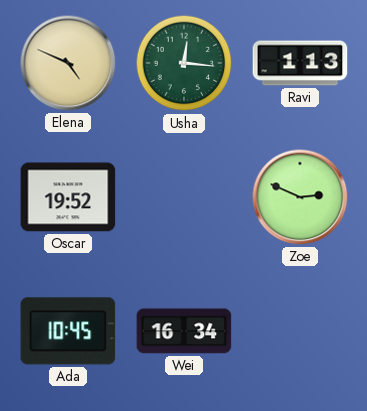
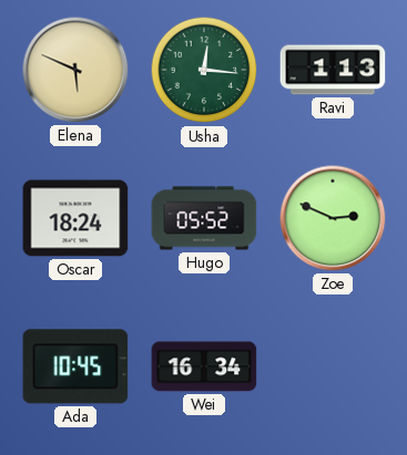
Elena: 4:49 -> 5:49 (75, 70)
Oscar: 19:52 -> 18:24 (75, 218)
Hugo: none -> 05:52 (204, 218)
